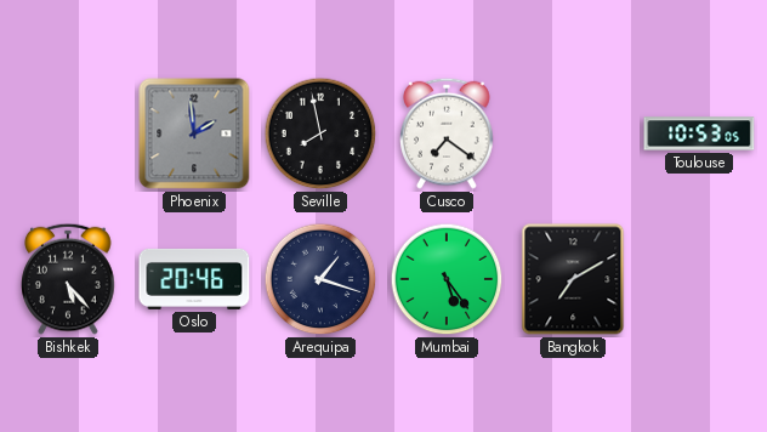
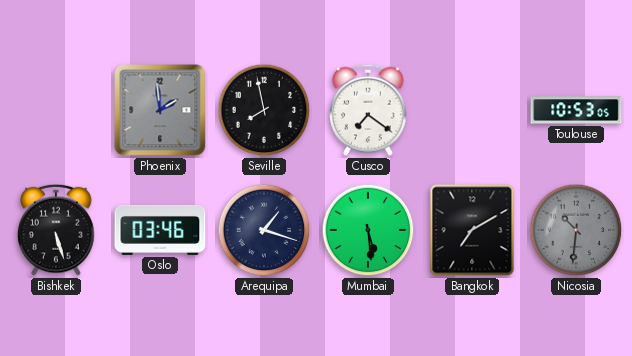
Bishkek: 5:23 -> 5:27 (56, 230)
Oslo: 20:46 -> 03:46 (160, 230)
Mumbai: 5:24 -> 5:29 (368, 230)
Nicosia: none -> 10:31 (576, 230)
